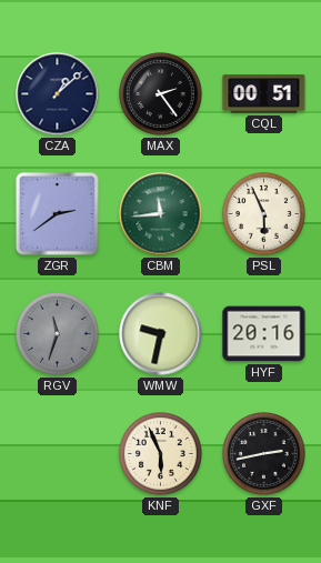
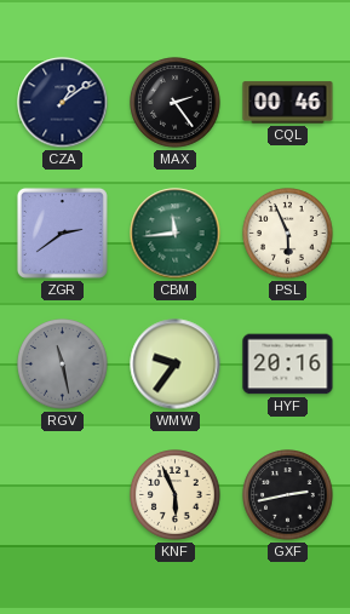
CZA: 1:08 -> 1:09 (63, 103)
CQL: 00:51 -> 00:46 (288, 103)
RGV: 11:33 -> 11:28 (63, 365)
WMW: 9:32 -> 9:36 (176, 365)
